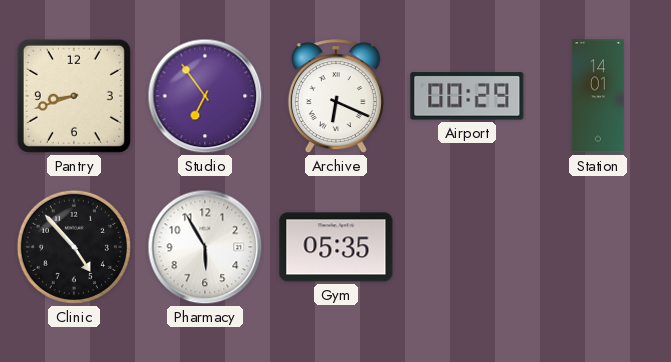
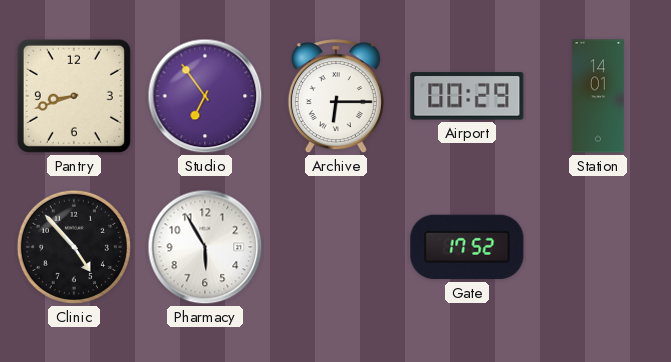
Archive: 6:19 -> 6:15 (336, 97)
Gym: 05:35 -> none (336, 247)
Gate: none -> 17:52 (467, 247)
